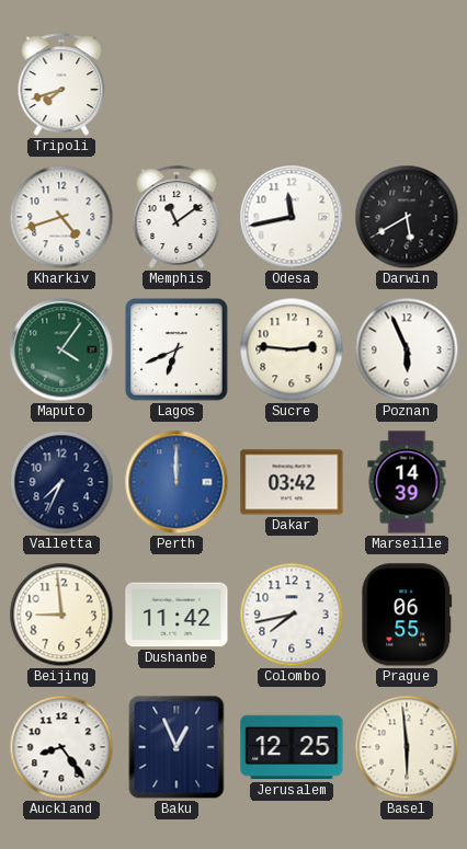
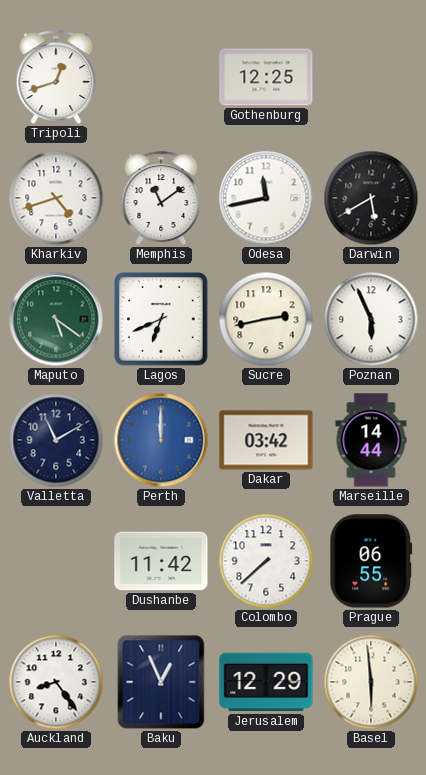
Tripoli: 7:42 -> 12:42 (56, 77)
Gothenburg: none -> 12:25 (266, 77)
Maputo: 4:06 -> 5:21 (56, 319)
Sucre: 2:46 -> 2:43 (266, 319)
Valletta: 7:34 -> 11:10 (56, 440)
Marseille: 14:39 -> 14:44 (371, 440)
Beijing: 8:59 -> none (61, 615)
Colombo: 7:43 -> 7:38 (266, 561)
Jerusalem: 12:25 -> 12:29 (266, 682)
